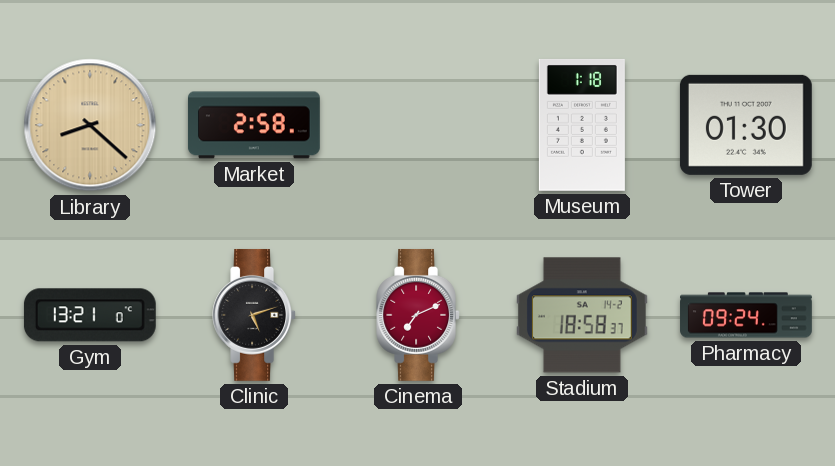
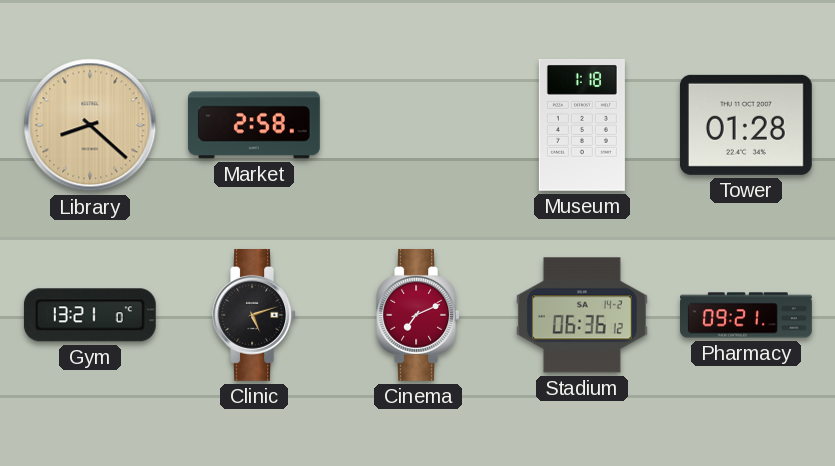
Tower: 01:30 -> 01:28 (746, 125)
Stadium: 18:58 -> 06:36 (582, 315)
Pharmacy: 09:24 -> 09:21 (746, 315)
